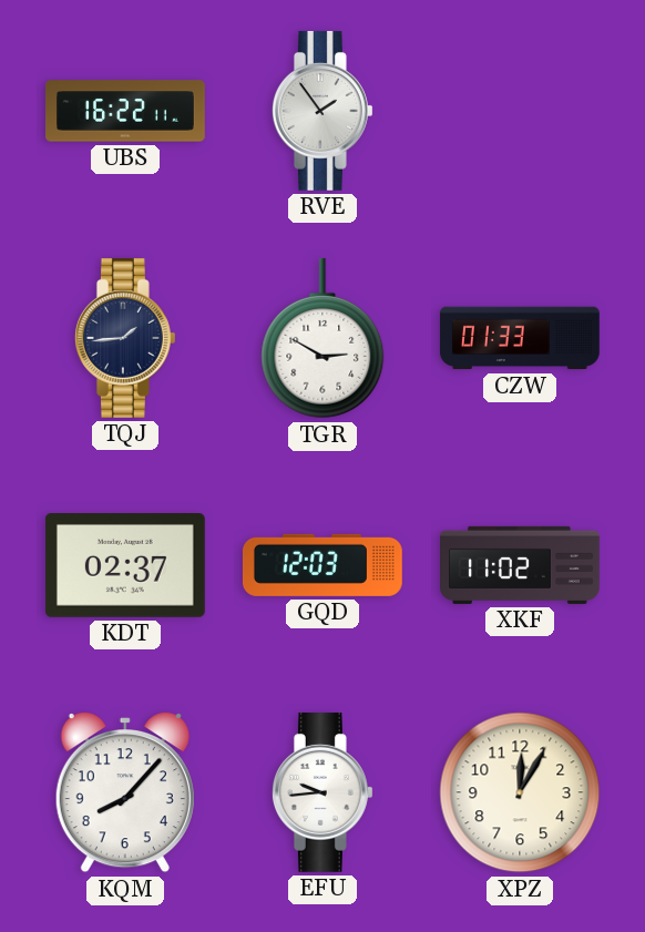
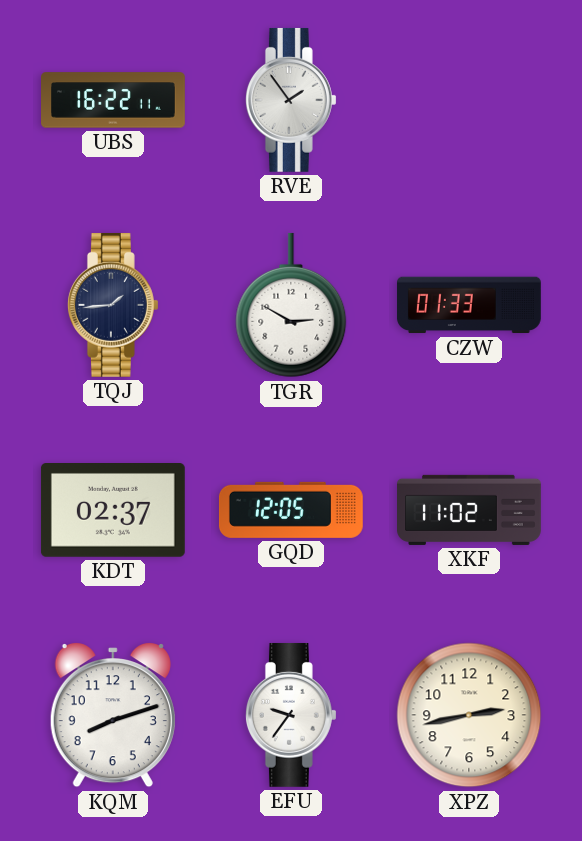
GQD: 12:03 -> 12:05 (291, 510)
KQM: 8:07 -> 8:12 (113, 716)
EFU: 9:44 -> 9:36 (291, 715)
XPZ: 12:05 -> 2:43 (469, 715)
